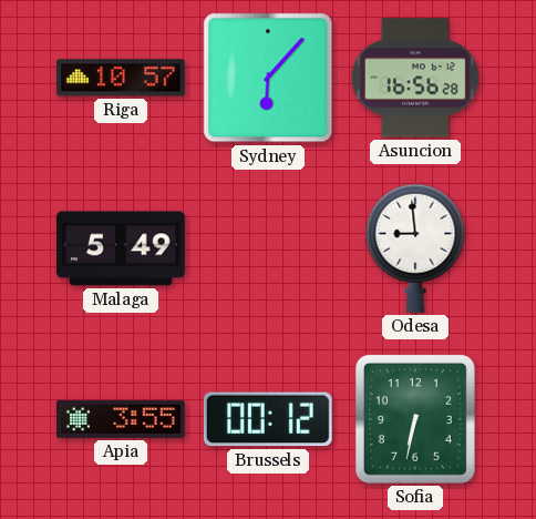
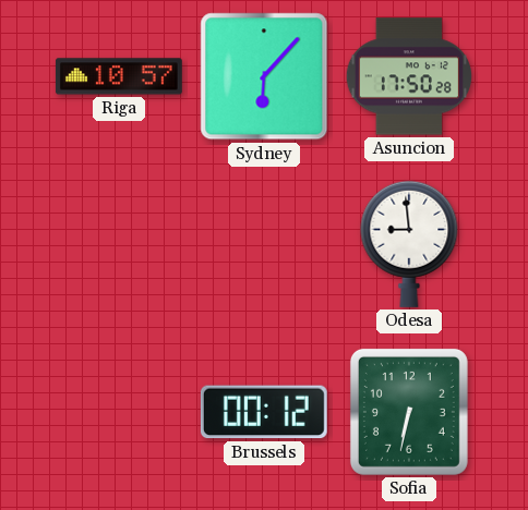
Asuncion: 16:56 -> 17:50 (409, 76)
Malaga: 5:49 -> none (121, 248)
Apia: 3:55 -> none (121, 419)
